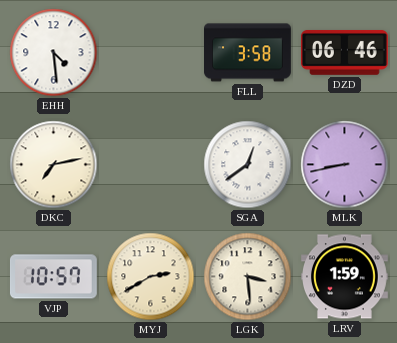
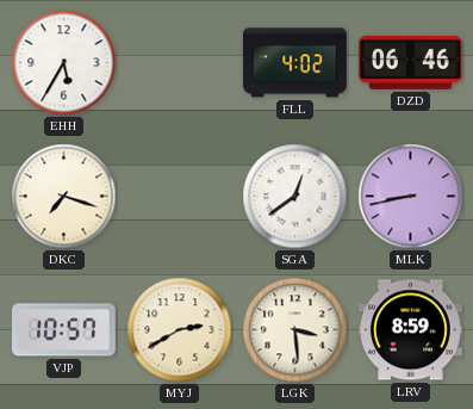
EHH: 4:29 -> 5:35 (64, 63)
FLL: 3:58 -> 4:02 (295, 63)
DKC: 7:13 -> 7:18 (64, 197)
LRV: 1:59 -> 8:59 (411, 330)
